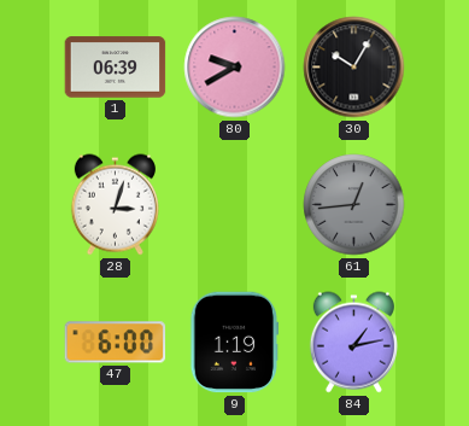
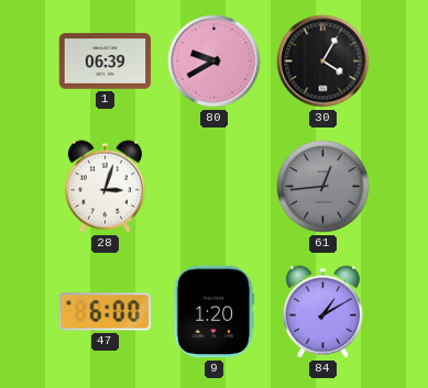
30: 10:05 -> 4:05 (323, 62)
9: 1:19 -> 1:20 (215, 312)
84: 1:13 -> 1:10 (322, 312)
